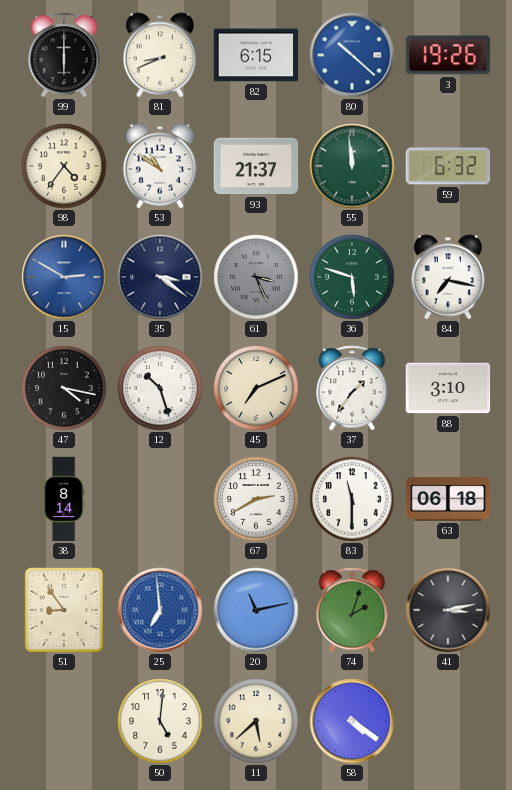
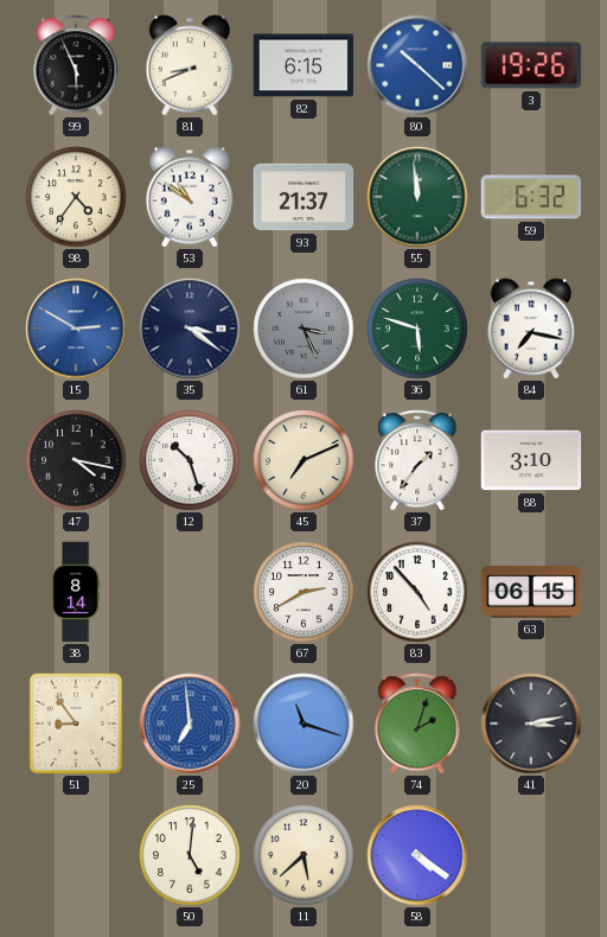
99: 6:00 -> 5:56 (76, 65)
83: 11:30 -> 4:53 (417, 592)
63: 06:18 -> 06:15 (531, 592)
20: 11:13 -> 11:18 (303, 724)
